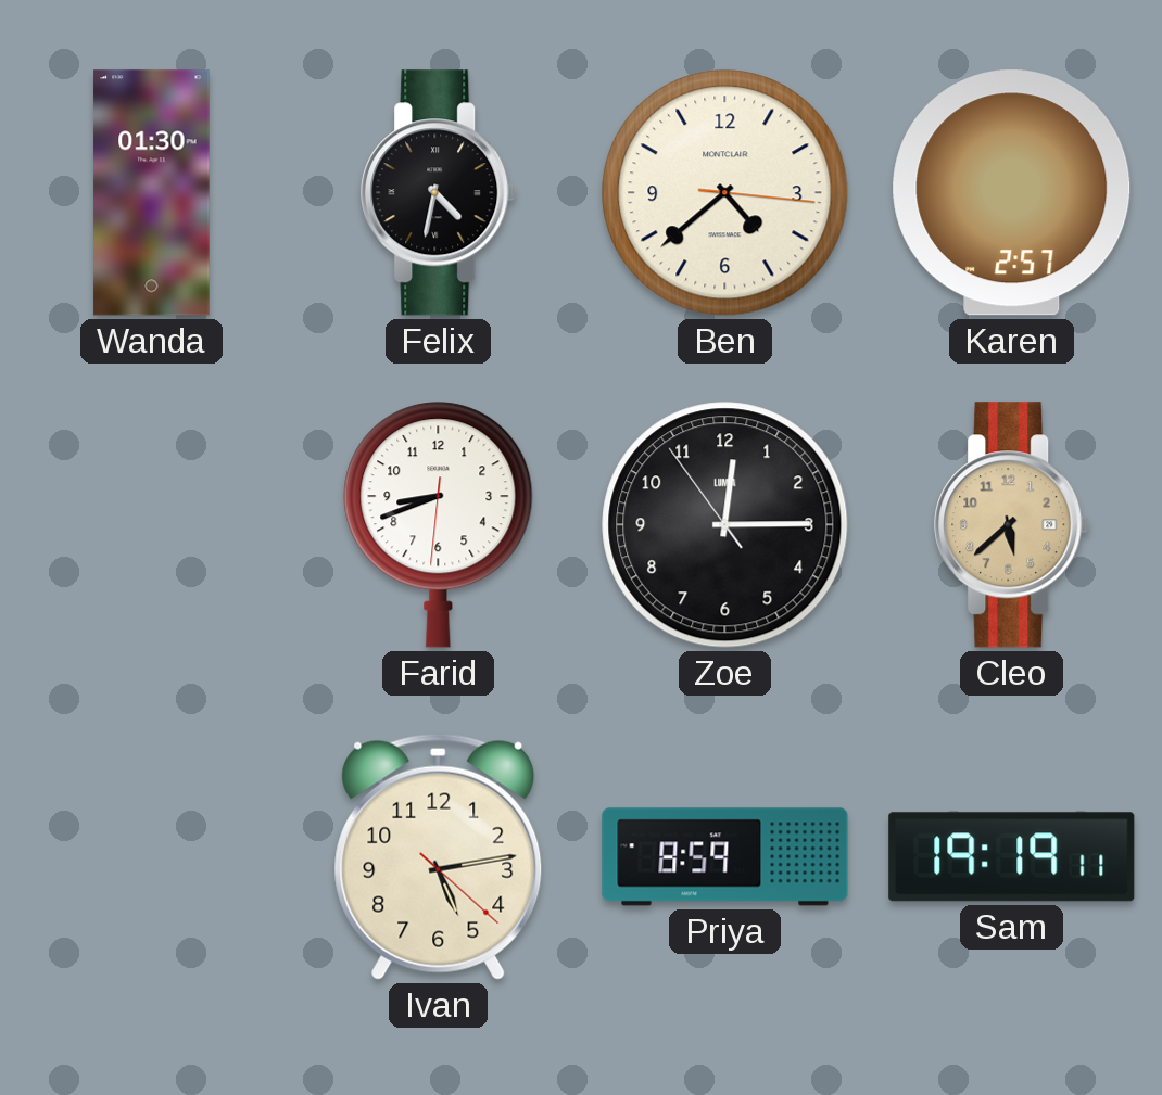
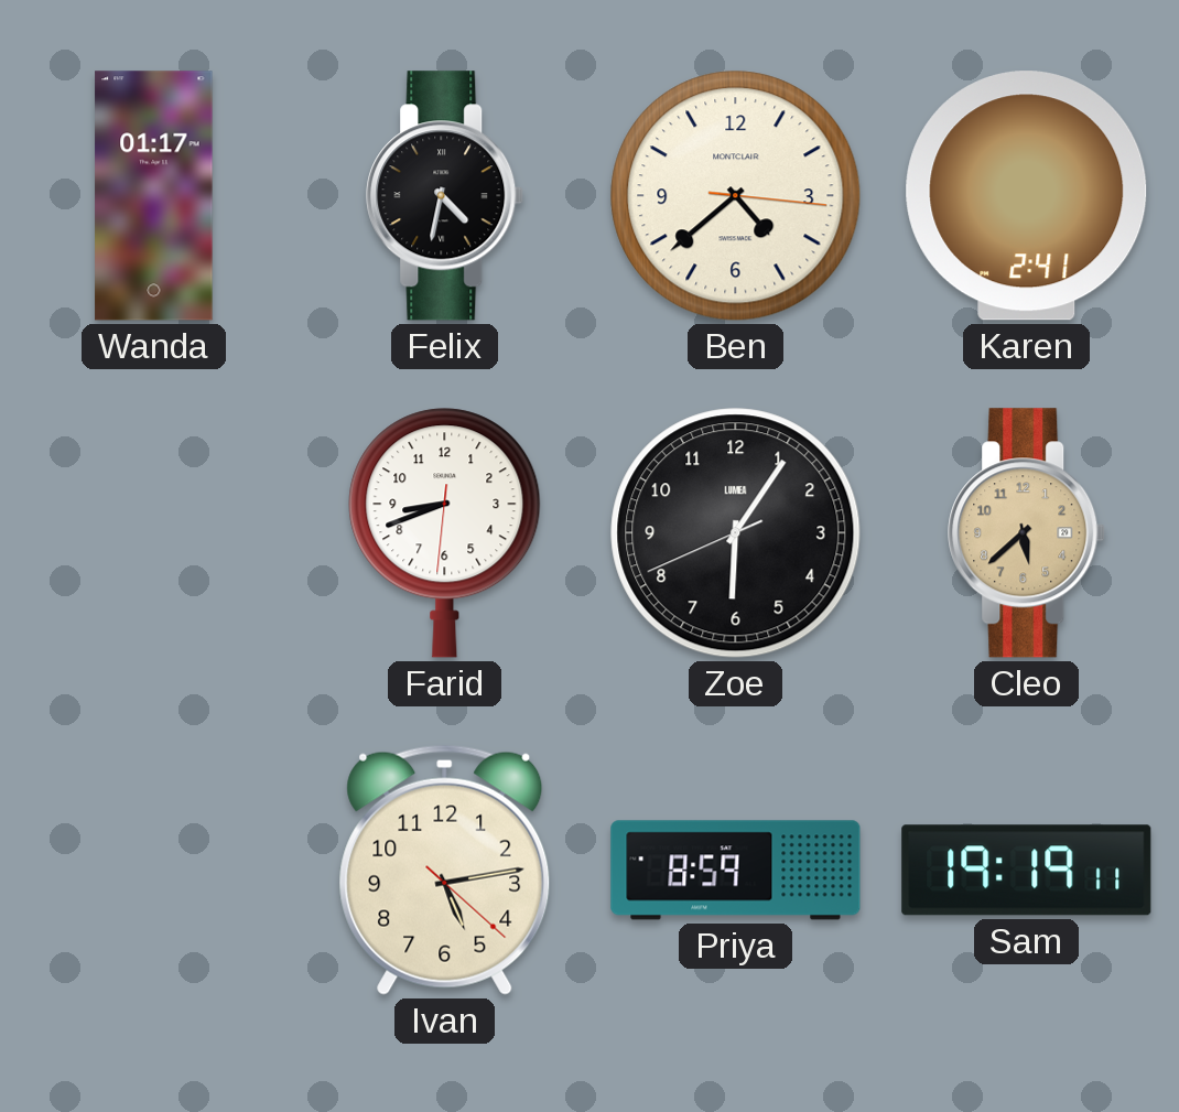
Wanda: 01:30 -> 01:17 (154, 196)
Karen: 2:57 -> 2:41 (1027, 196)
Zoe: 12:14 -> 6:05 (736, 533)
